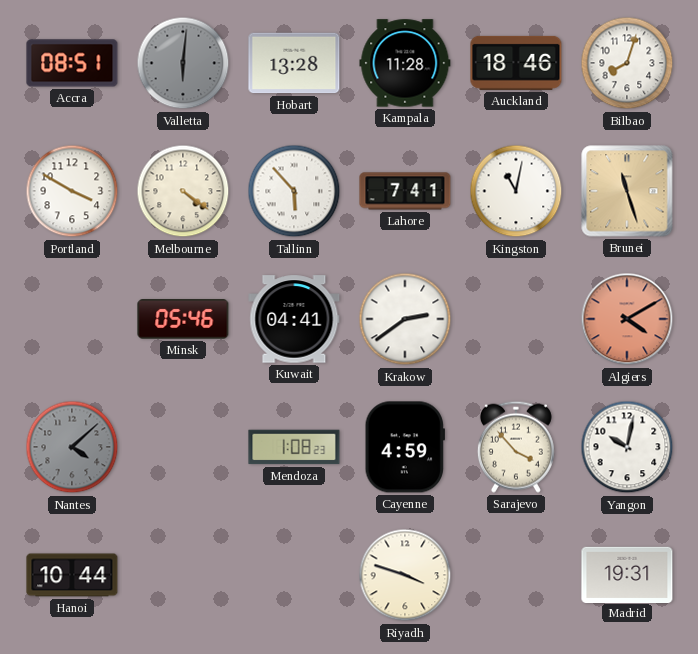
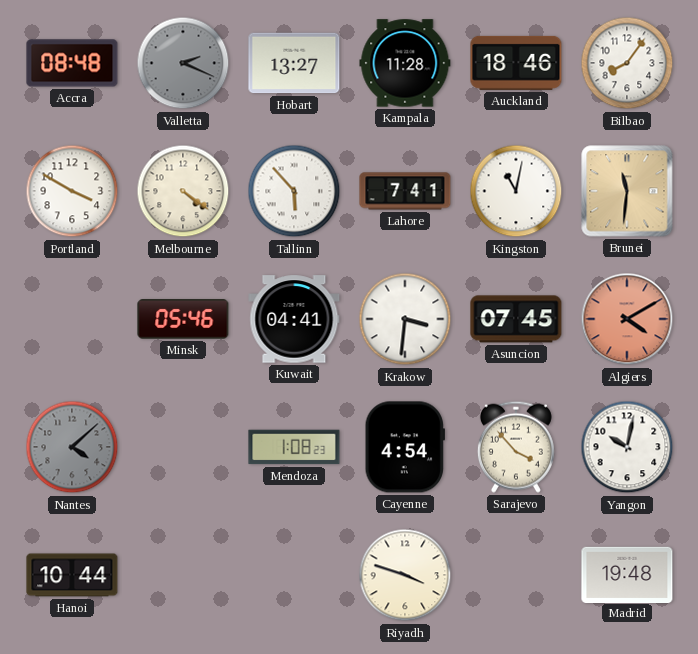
Accra: 08:51 -> 08:48 (72, 63)
Valletta: 6:01 -> 2:19 (183, 63)
Hobart: 13:28 -> 13:27 (294, 63)
Bilbao: 8:03 -> 8:06 (627, 63)
Brunei: 11:27 -> 11:31 (627, 191)
Krakow: 2:39 -> 3:31 (405, 319)
Asuncion: none -> 07:45 (516, 319)
Cayenne: 4:59 -> 4:54 (404, 447)
Madrid: 19:31 -> 19:48 (627, 574)
